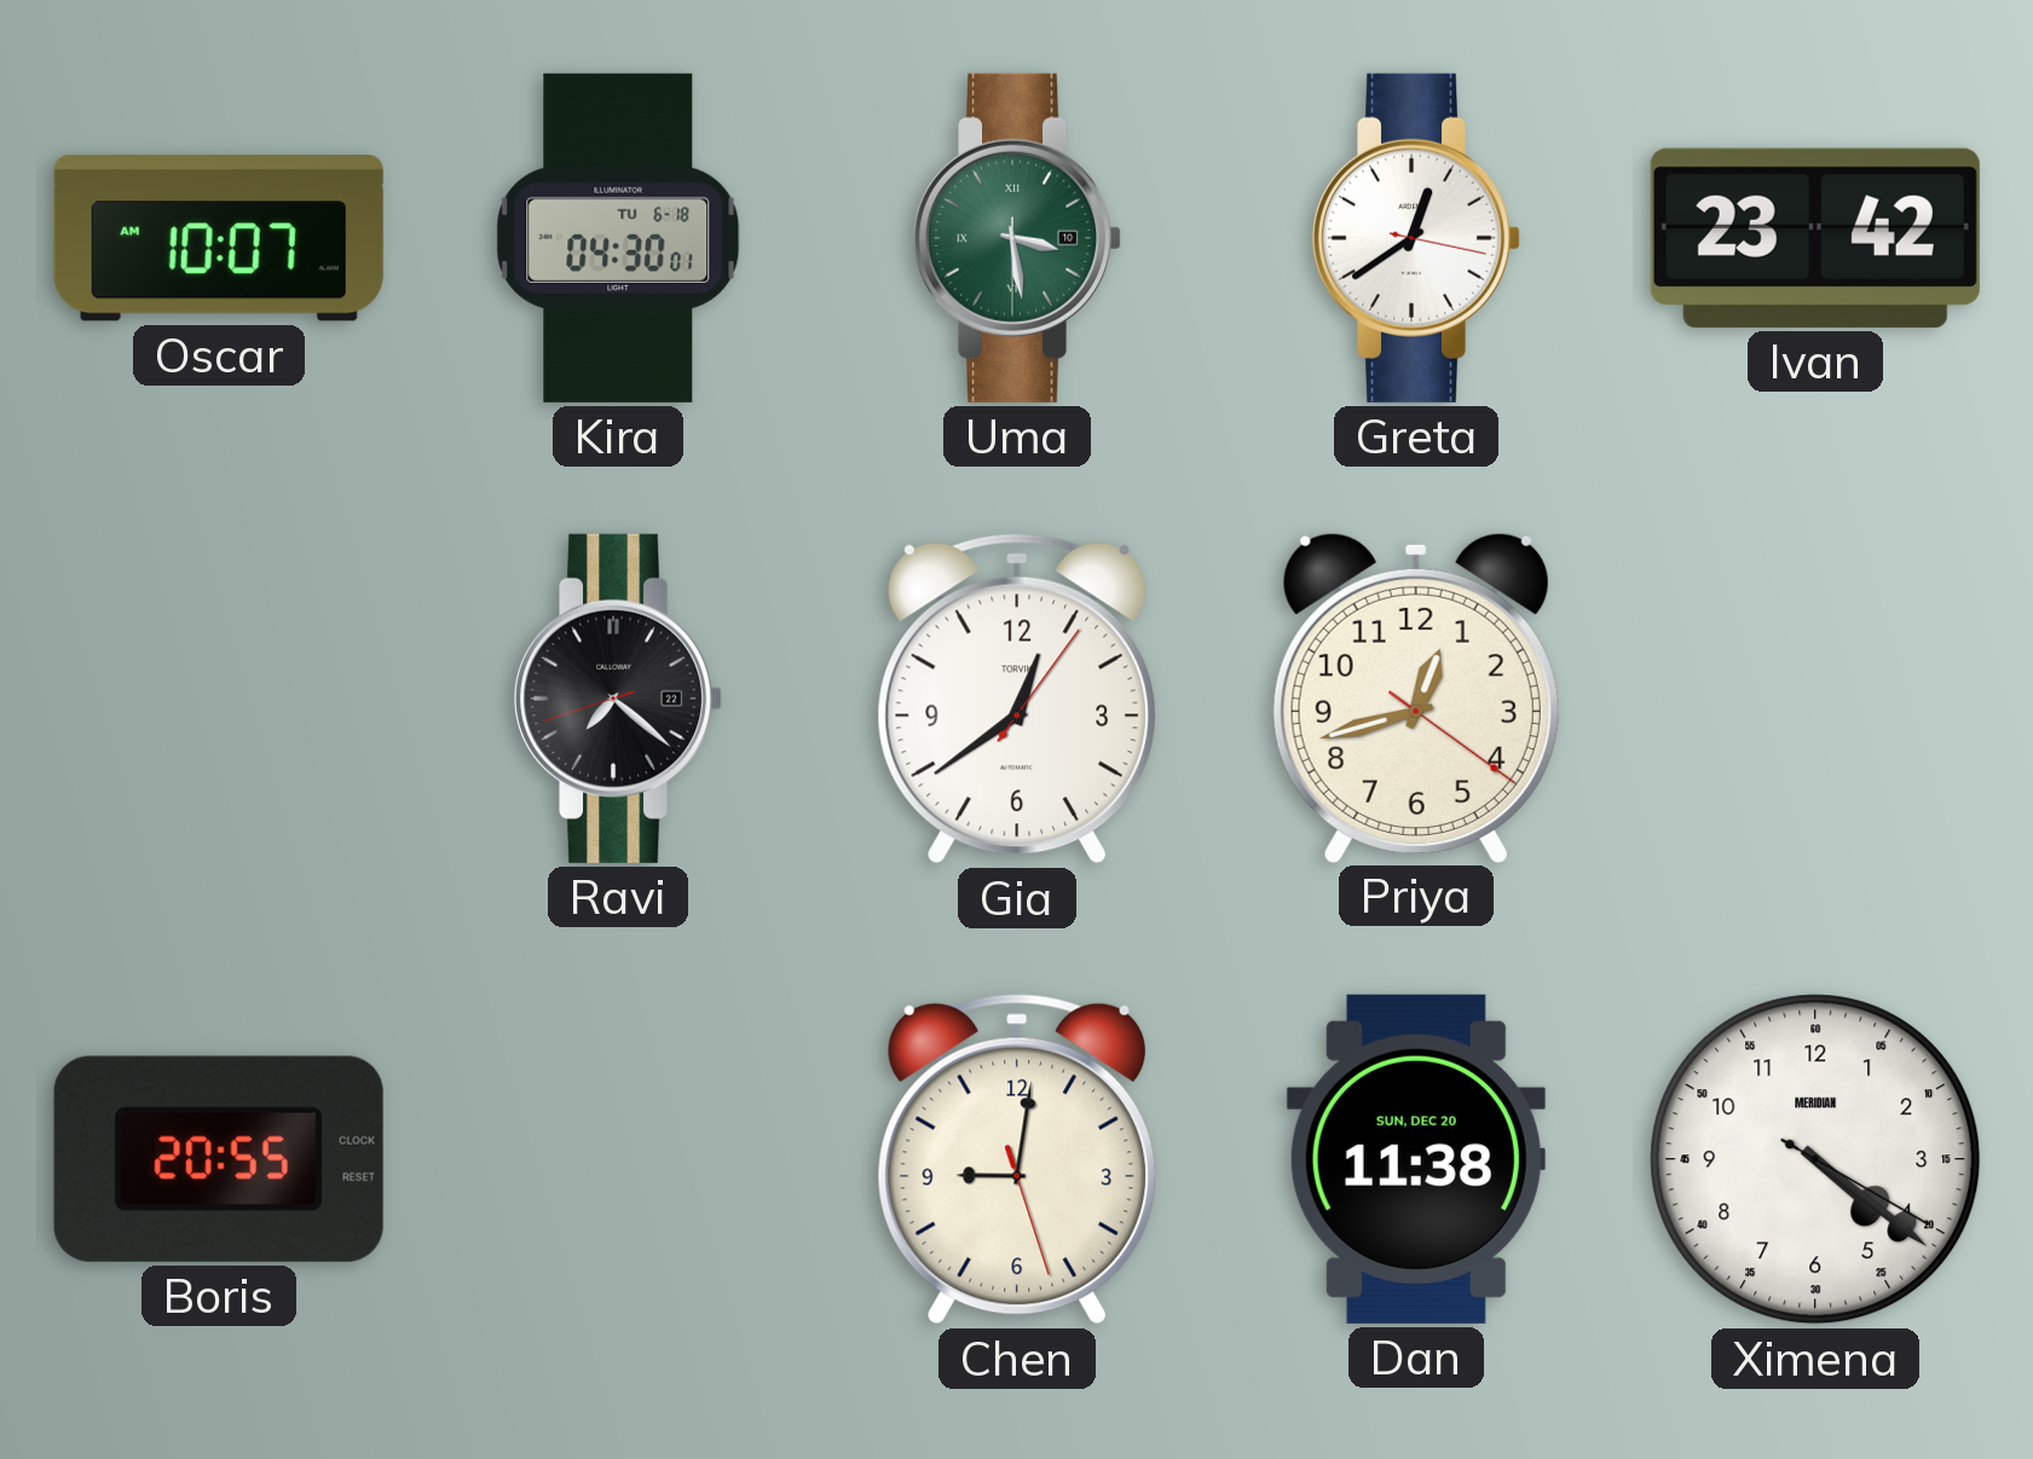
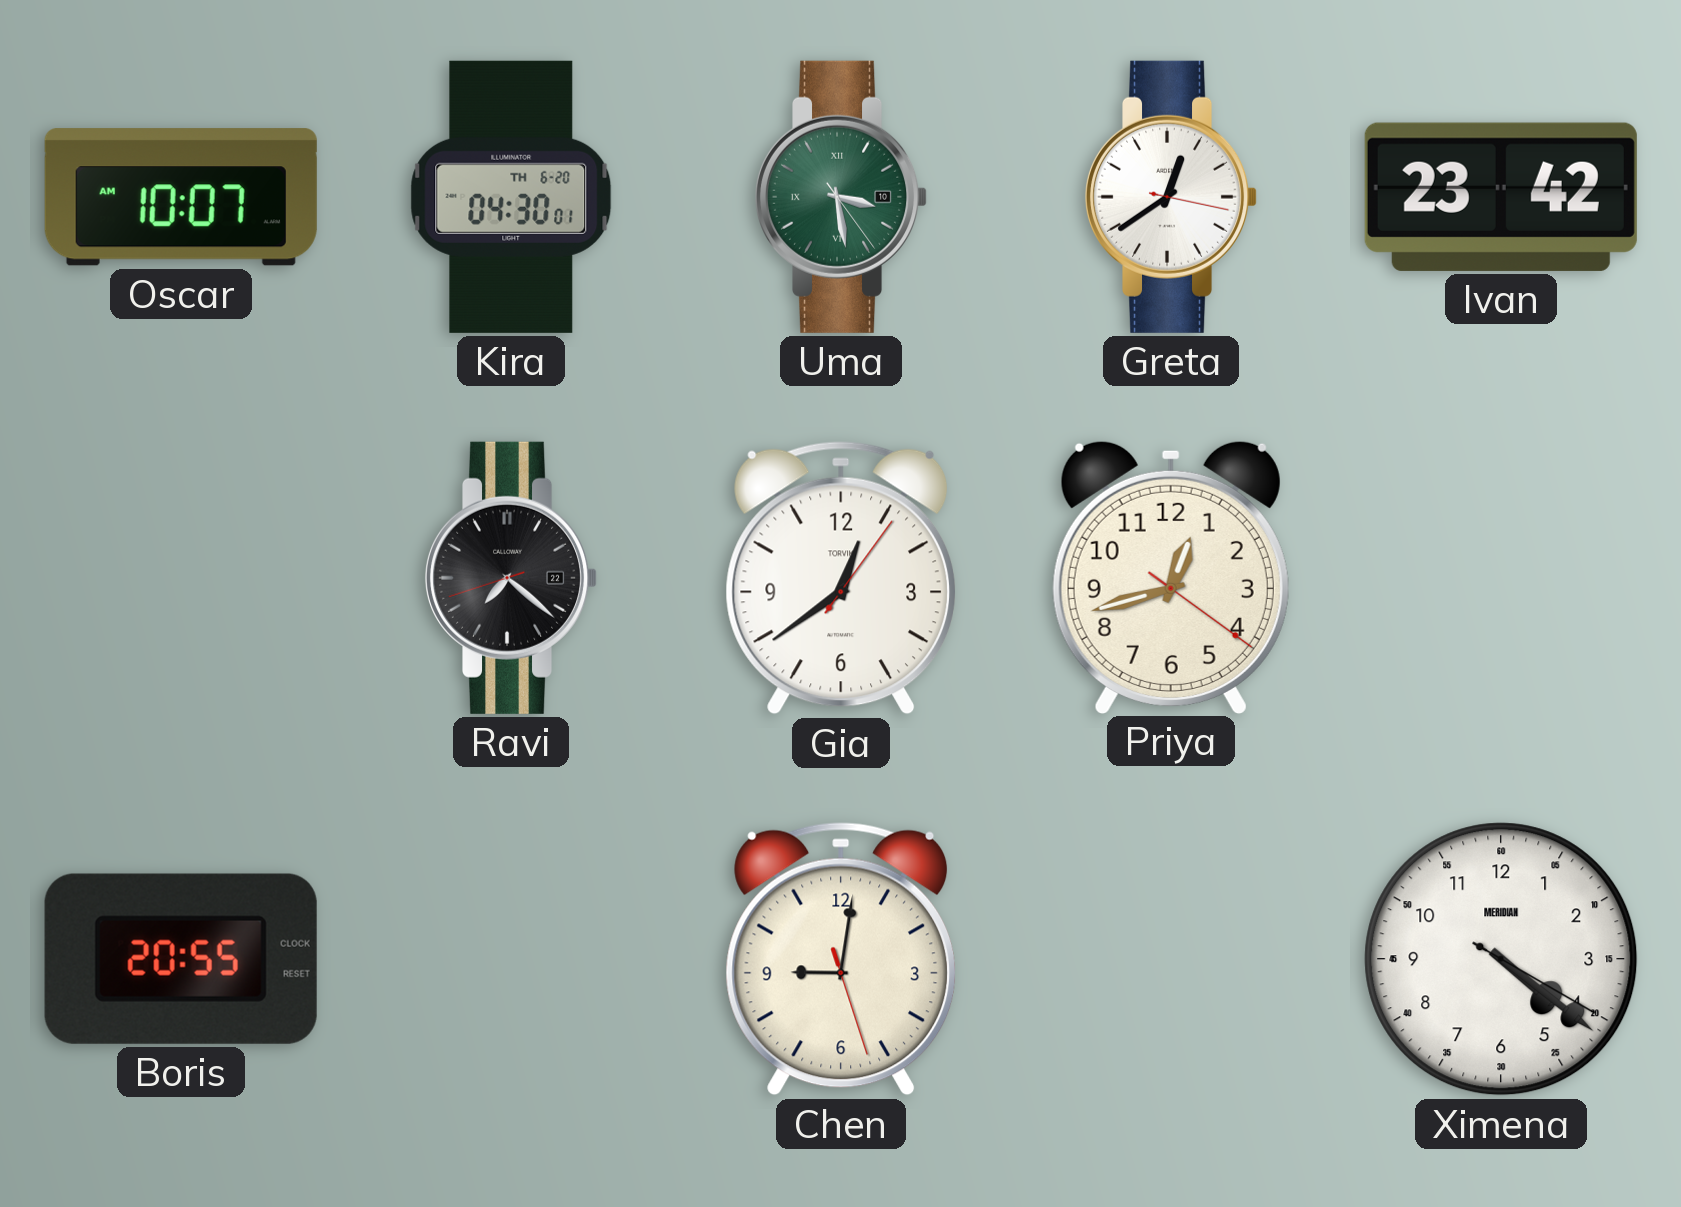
Kira date: TU 6-18 -> TH 6-20 (511, 197)
Uma: 3:28:30 -> 3:28:24 (841, 197)
Dan: 11:38 -> none (1416, 1159)
